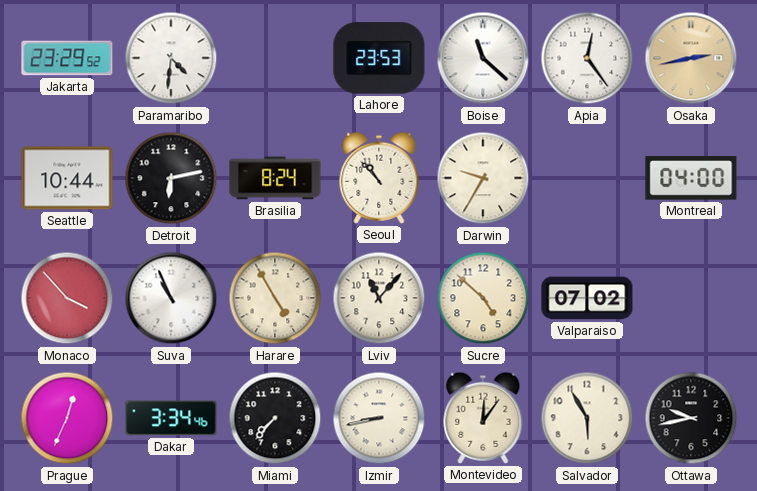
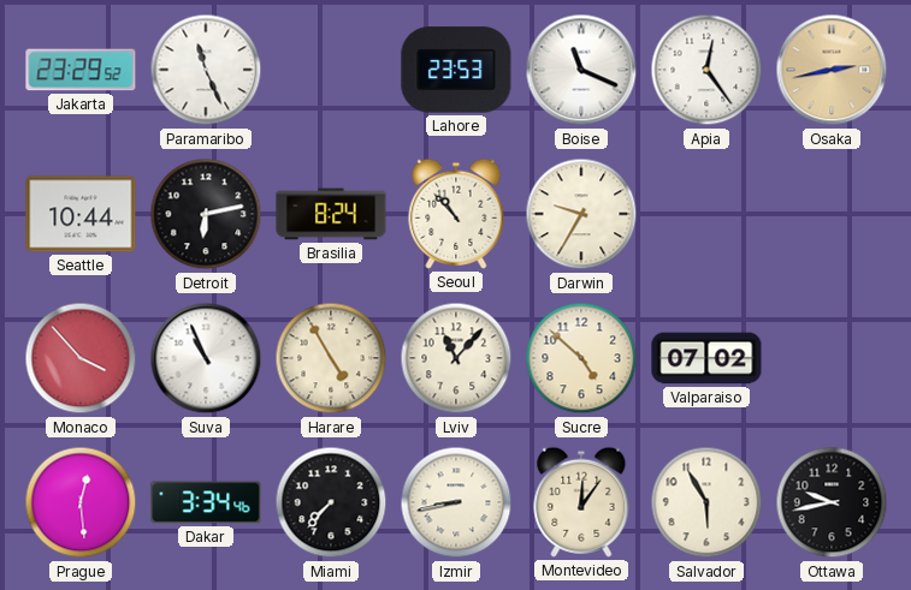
Paramaribo: 4:31 -> 11:26 (206, 70)
Boise: 11:22 -> 11:19 (581, 70)
Montreal: 04:00 -> none (691, 178)
Prague: 12:34 -> 12:29 (81, 502)
